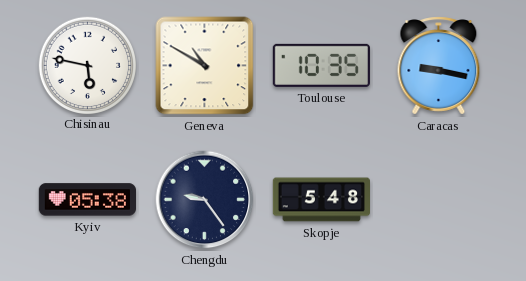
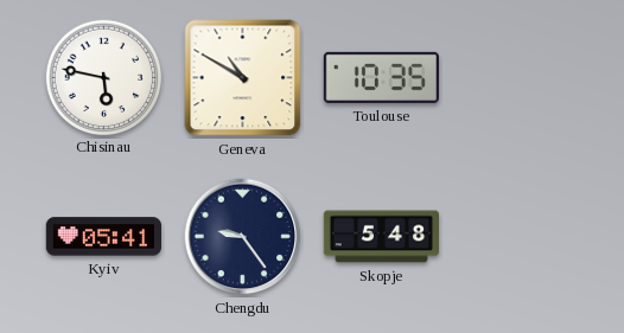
Caracas: 9:17 -> none (439, 66)
Kyiv: 05:38 -> 05:41 (103, 237)
